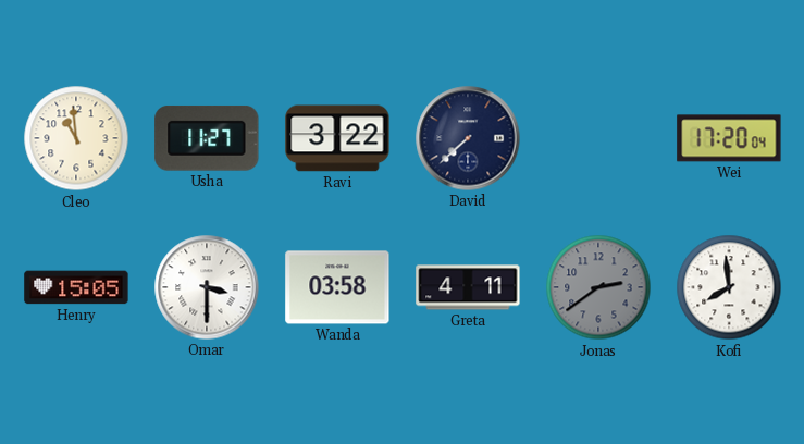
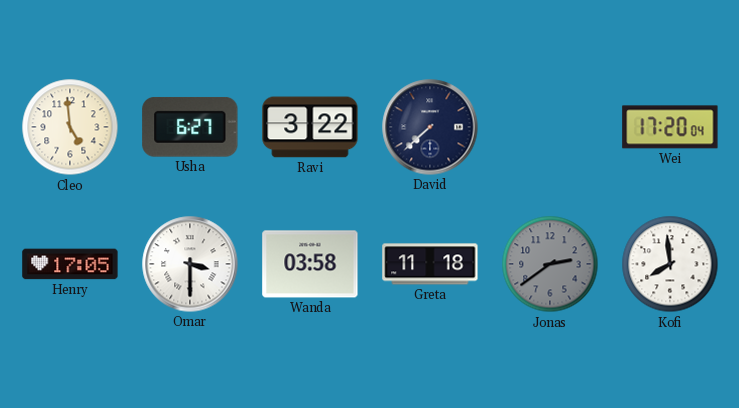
Cleo: 10:59 -> 4:59 (70, 127)
Usha: 11:27 -> 6:27 (190, 127)
Henry: 15:05 -> 17:05 (70, 264)
Greta: 4:11 -> 11:18 (430, 264)
